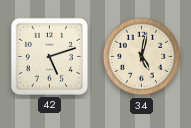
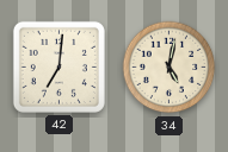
42: 5:12 -> 7:01 (58, 66)
